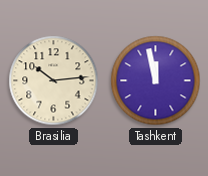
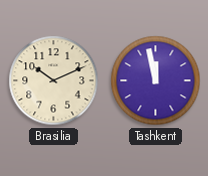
Brasilia: 10:14 -> 10:11 (54, 81)
